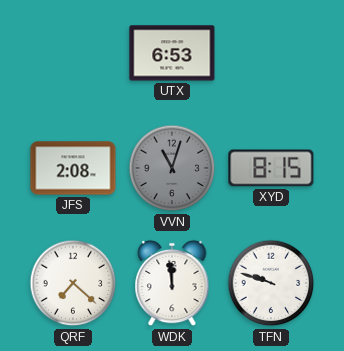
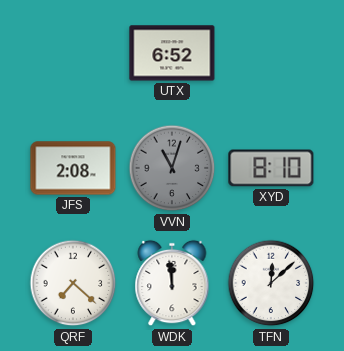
UTX: 6:53 -> 6:52 (172, 53)
XYD: 8:15 -> 8:10 (271, 168)
TFN: 9:48 -> 12:08 (271, 283)
